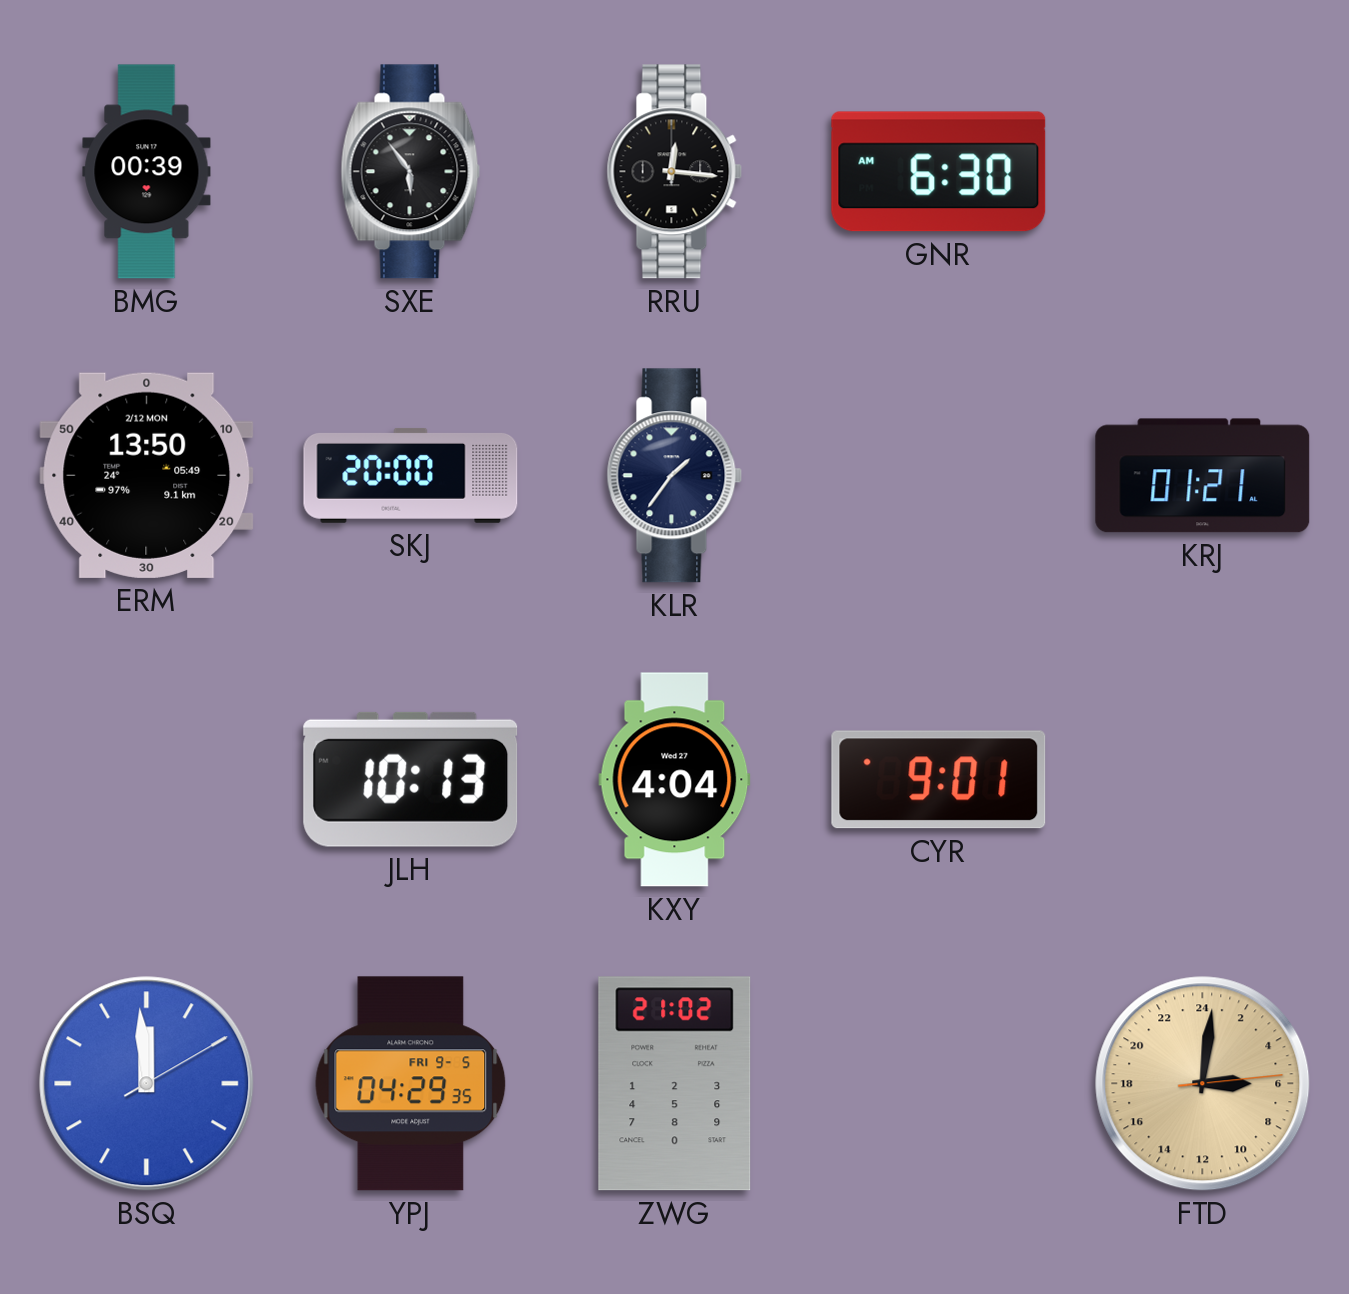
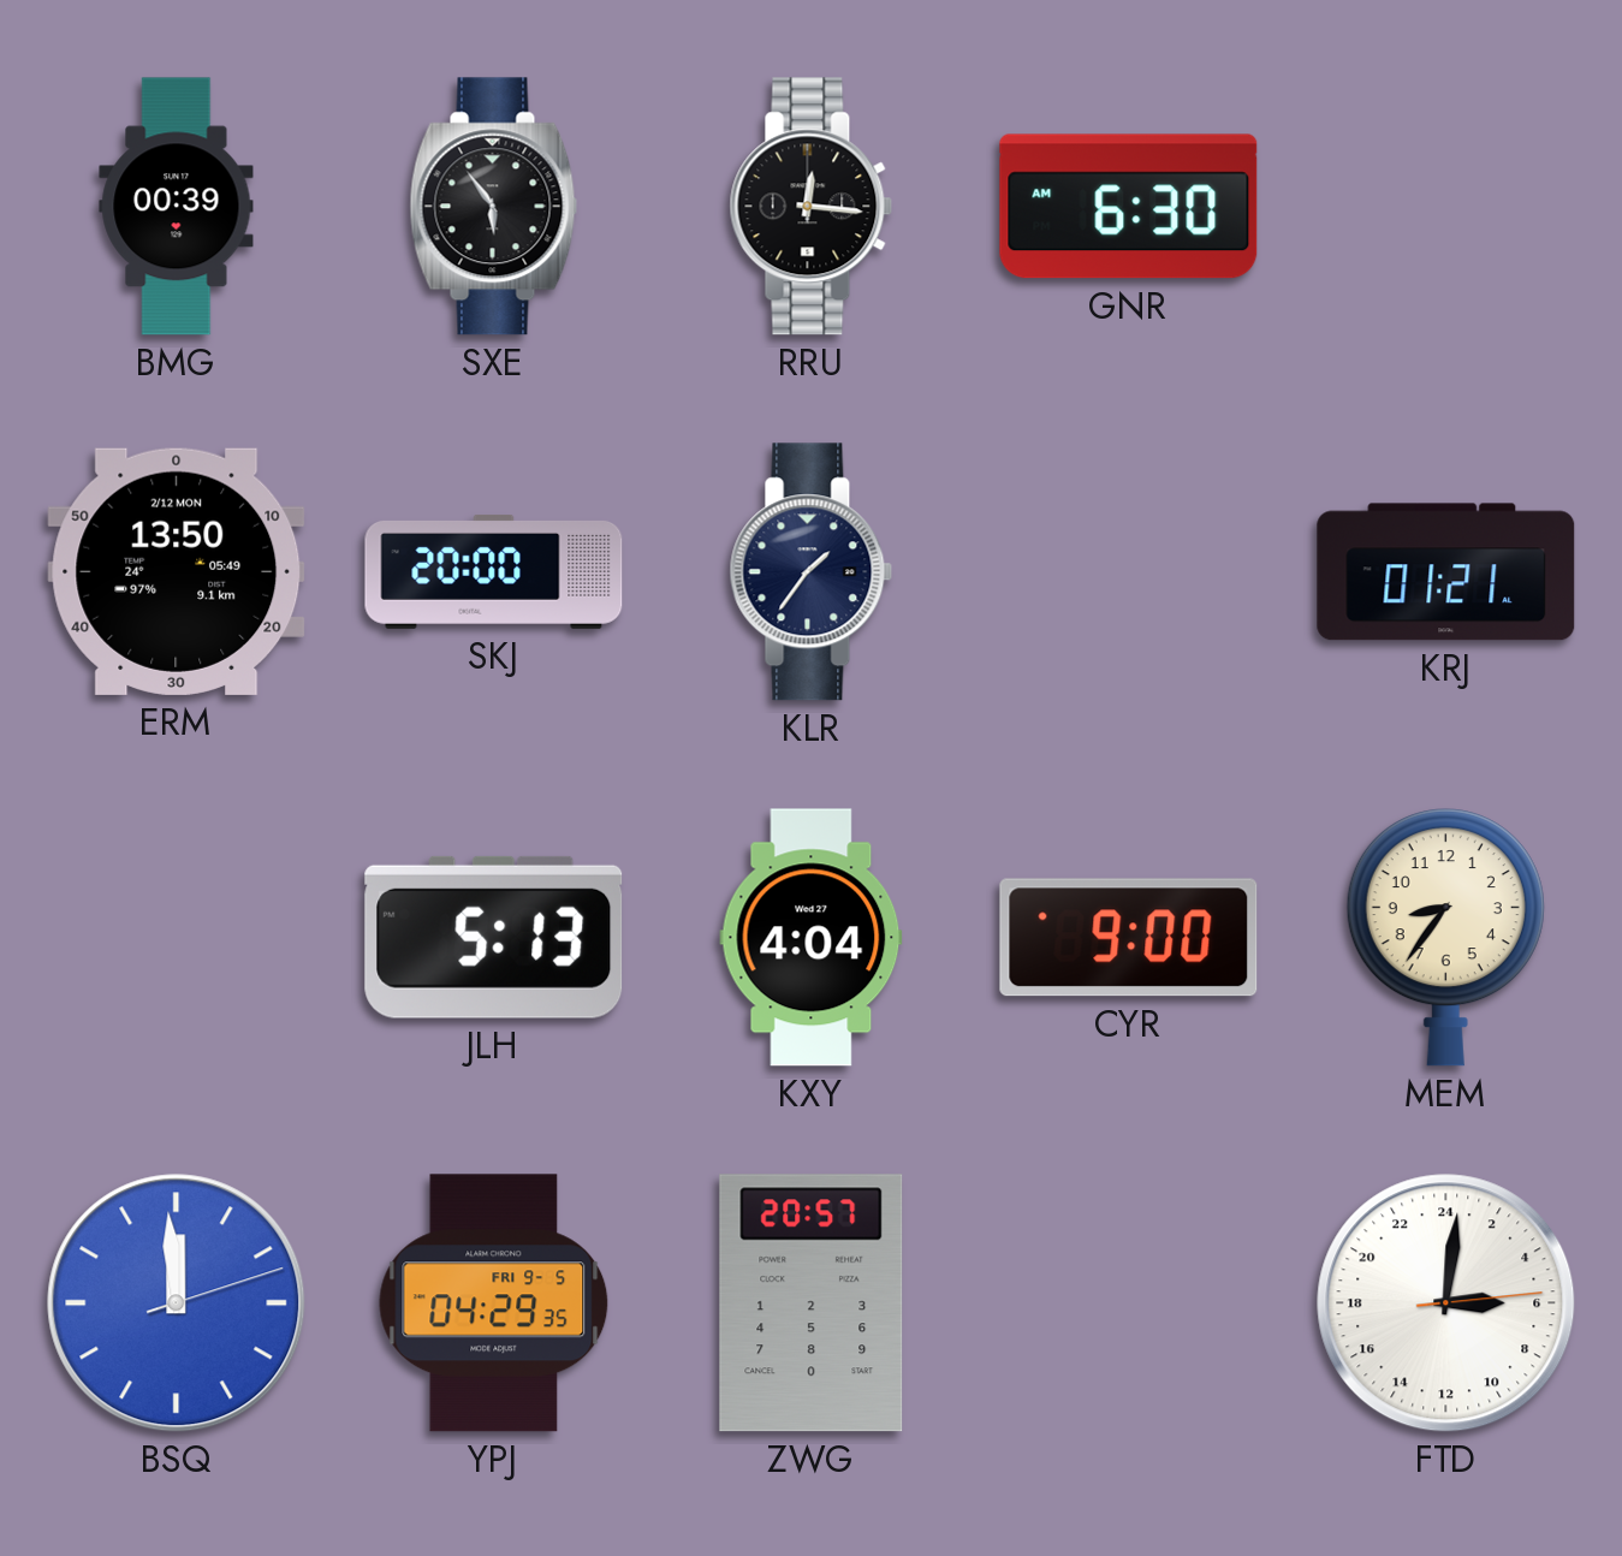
JLH: 10:13 -> 5:13 (494, 937)
CYR: 9:01 -> 9:00 (1129, 938)
MEM: none -> 8:36 (1445, 938)
BSQ: 11:59:10 -> 11:59:12 (177, 1303)
ZWG: 21:02 -> 20:57 (812, 1303)
FTD dial: champagne -> white (1446, 1303)
